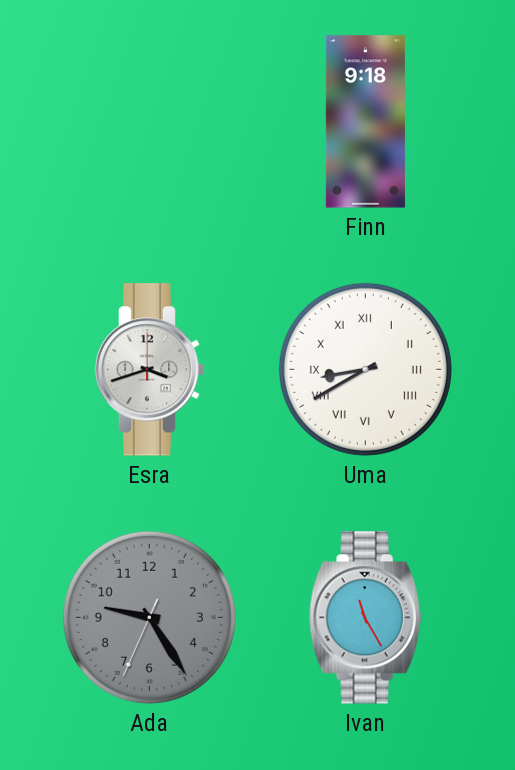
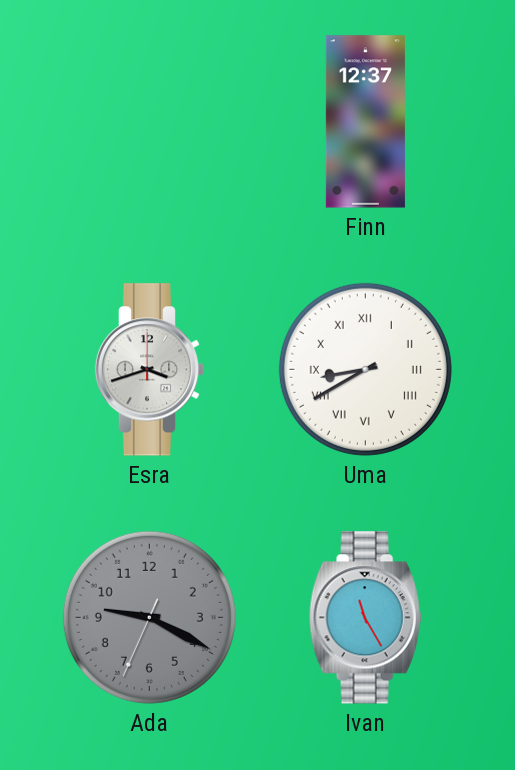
Finn: 9:18 -> 12:37 (365, 122)
Ada: 9:24 -> 9:19 (149, 617)
